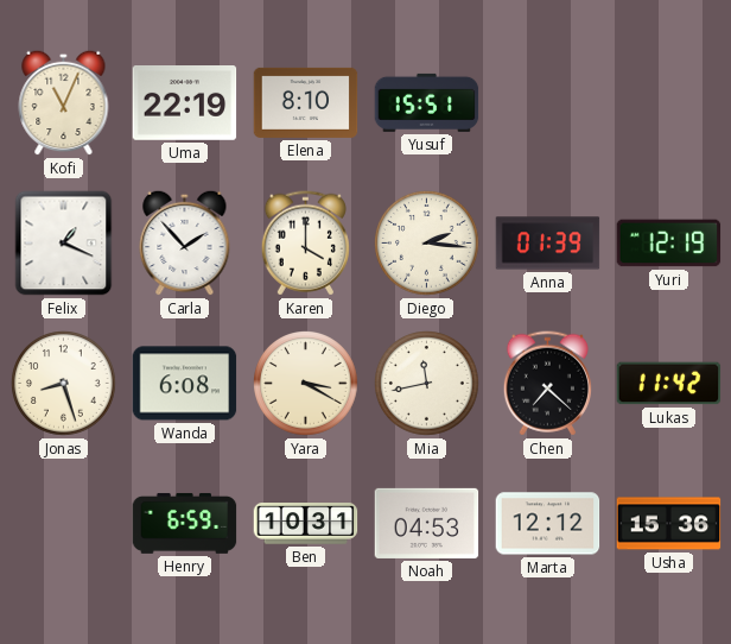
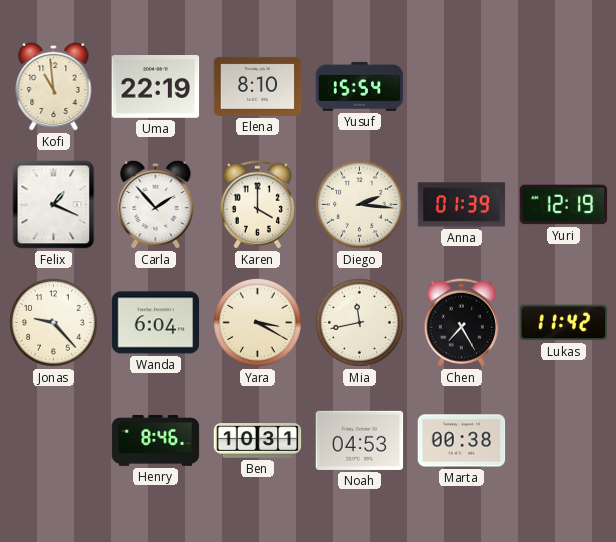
Kofi: 11:04 -> 10:59 (54, 86)
Yusuf: 15:51 -> 15:54 (360, 86)
Jonas: 8:27 -> 9:23 (54, 323)
Wanda: 6:08 -> 6:04 (156, 323)
Chen: 7:22 -> 7:25 (461, 323)
Henry: 6:59 -> 8:46 (156, 440)
Marta: 12:12 -> 00:38 (462, 441)
Usha: 15:36 -> none (669, 524)
